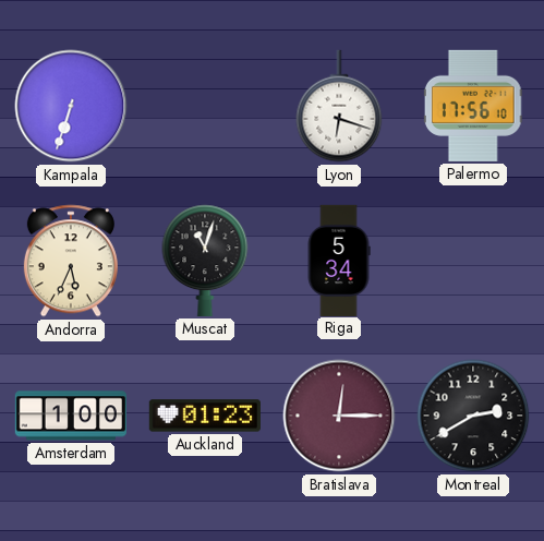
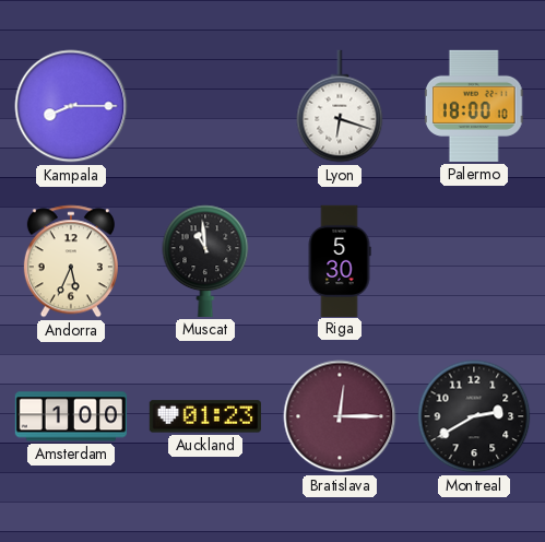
Kampala: 6:33 -> 8:15 (71, 106)
Palermo: 17:56 -> 18:00 (474, 106)
Muscat: 11:03 -> 10:59 (205, 261)
Riga: 5:34 -> 5:30 (340, 260)
